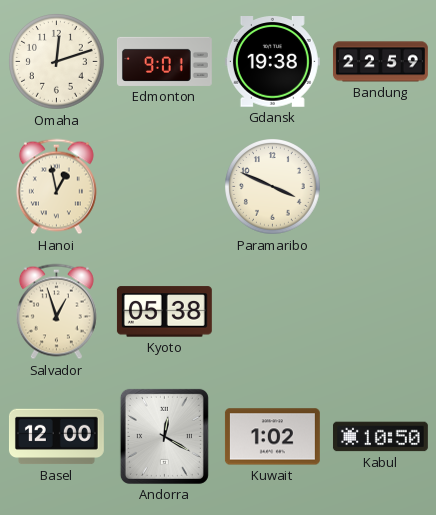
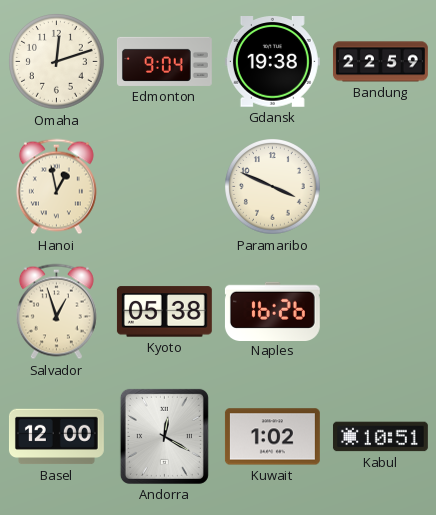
Edmonton: 9:01 -> 9:04 (164, 61)
Naples: none -> 16:26 (272, 311)
Kabul: 10:50 -> 10:51 (380, 437)
